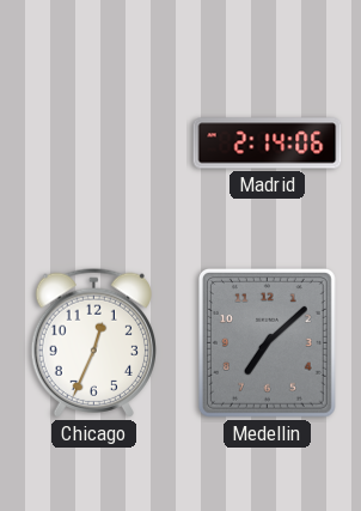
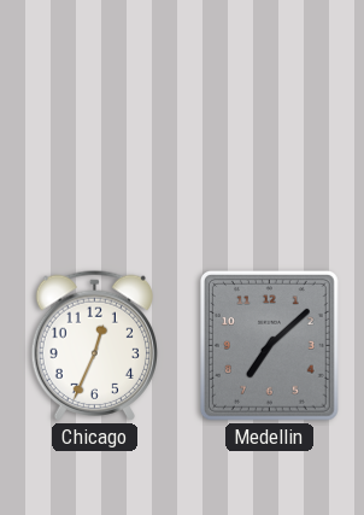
Madrid: 2:14 -> none (268, 144)
